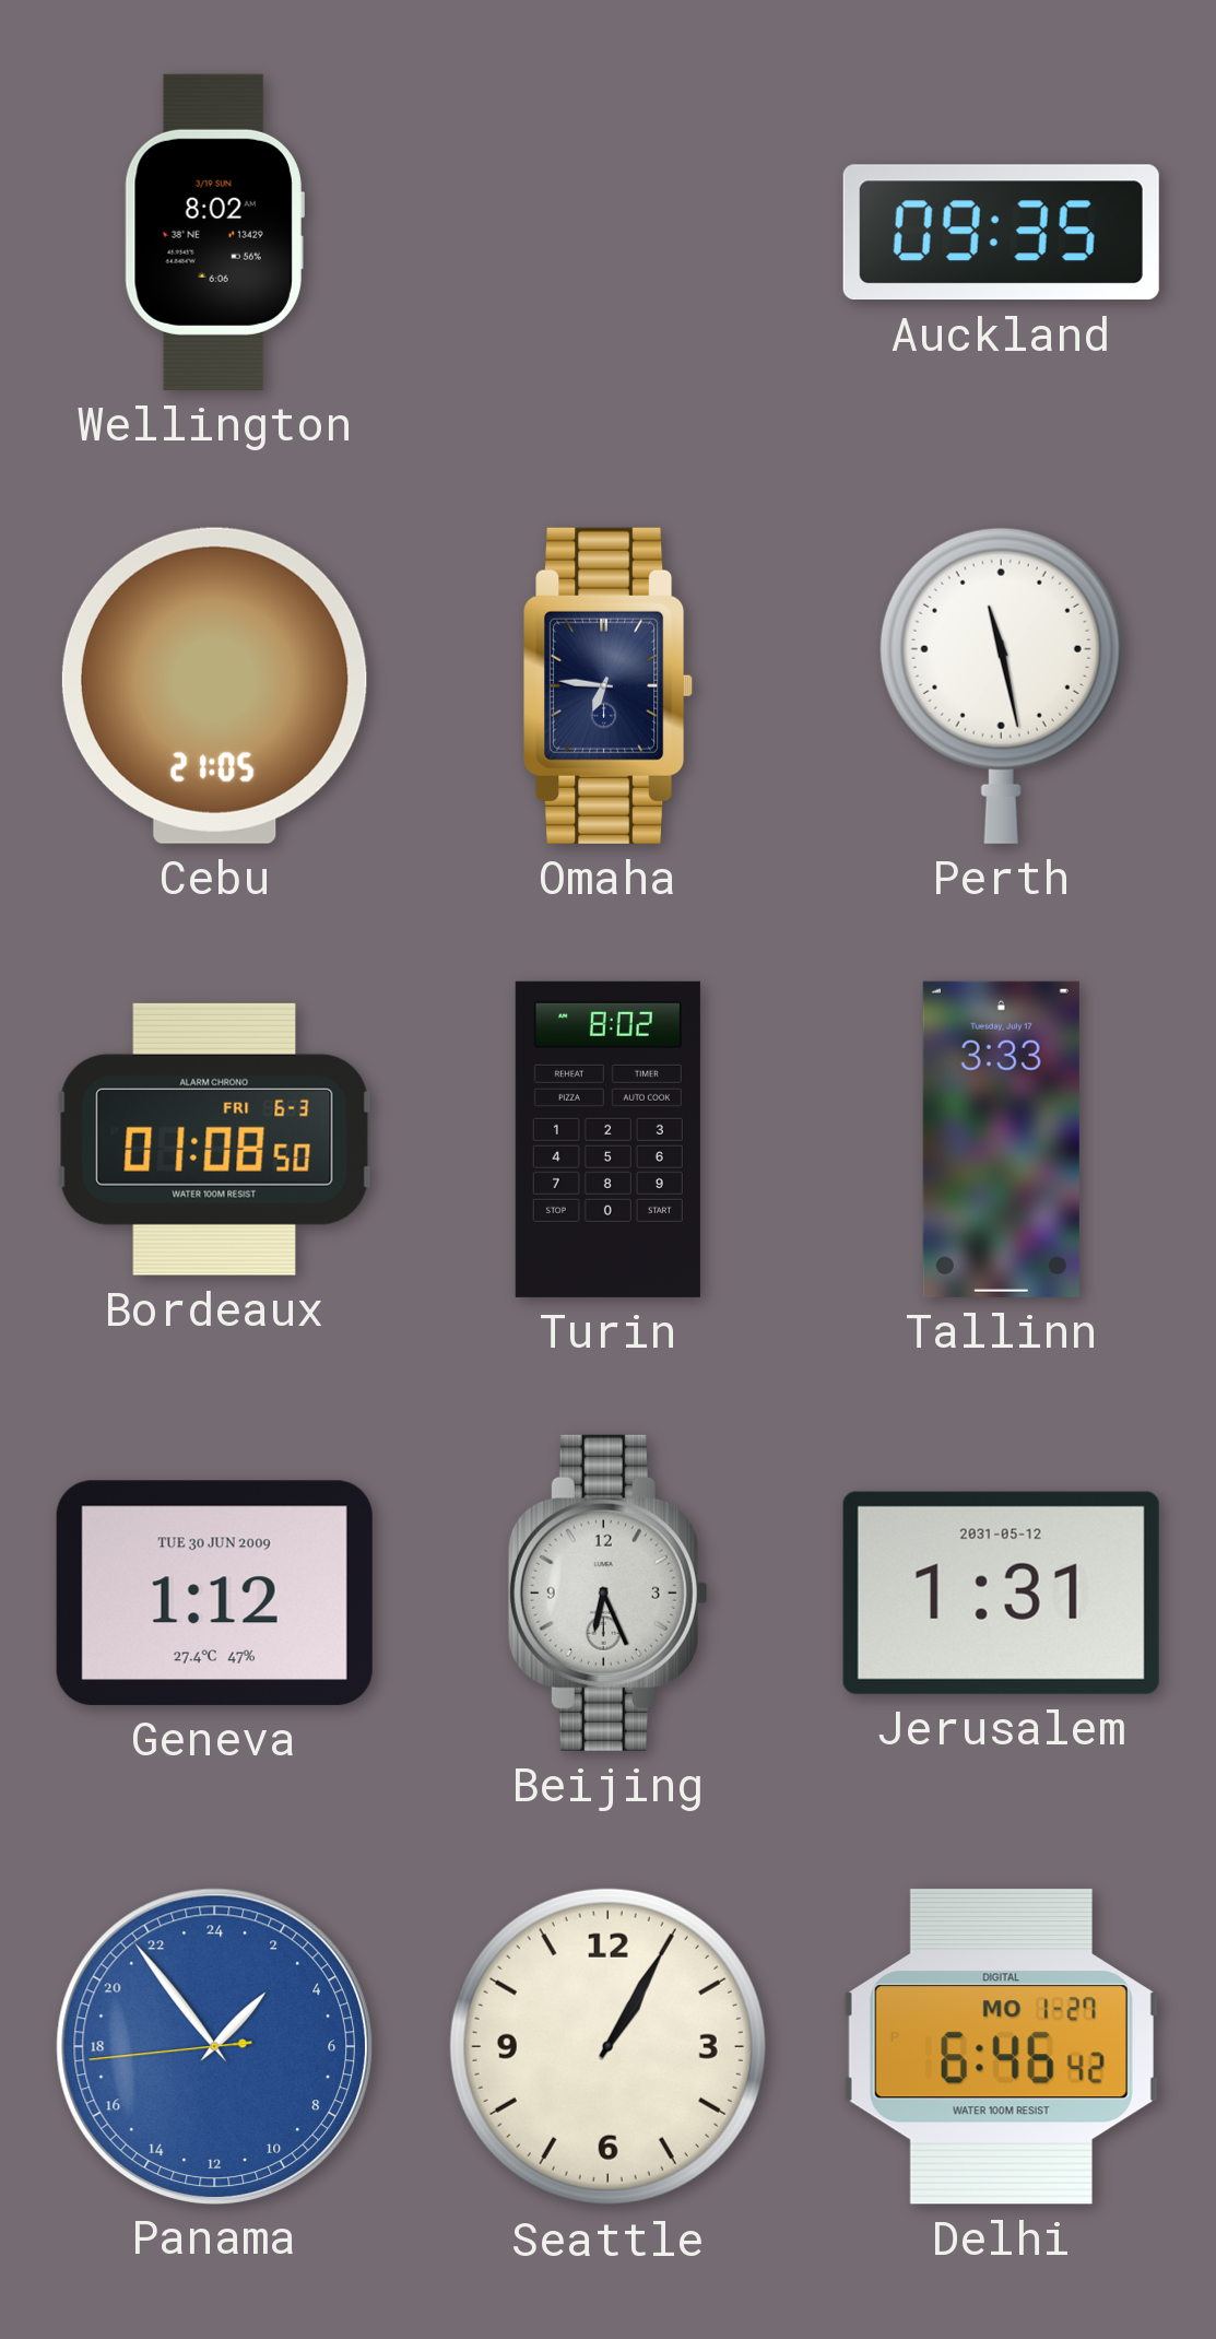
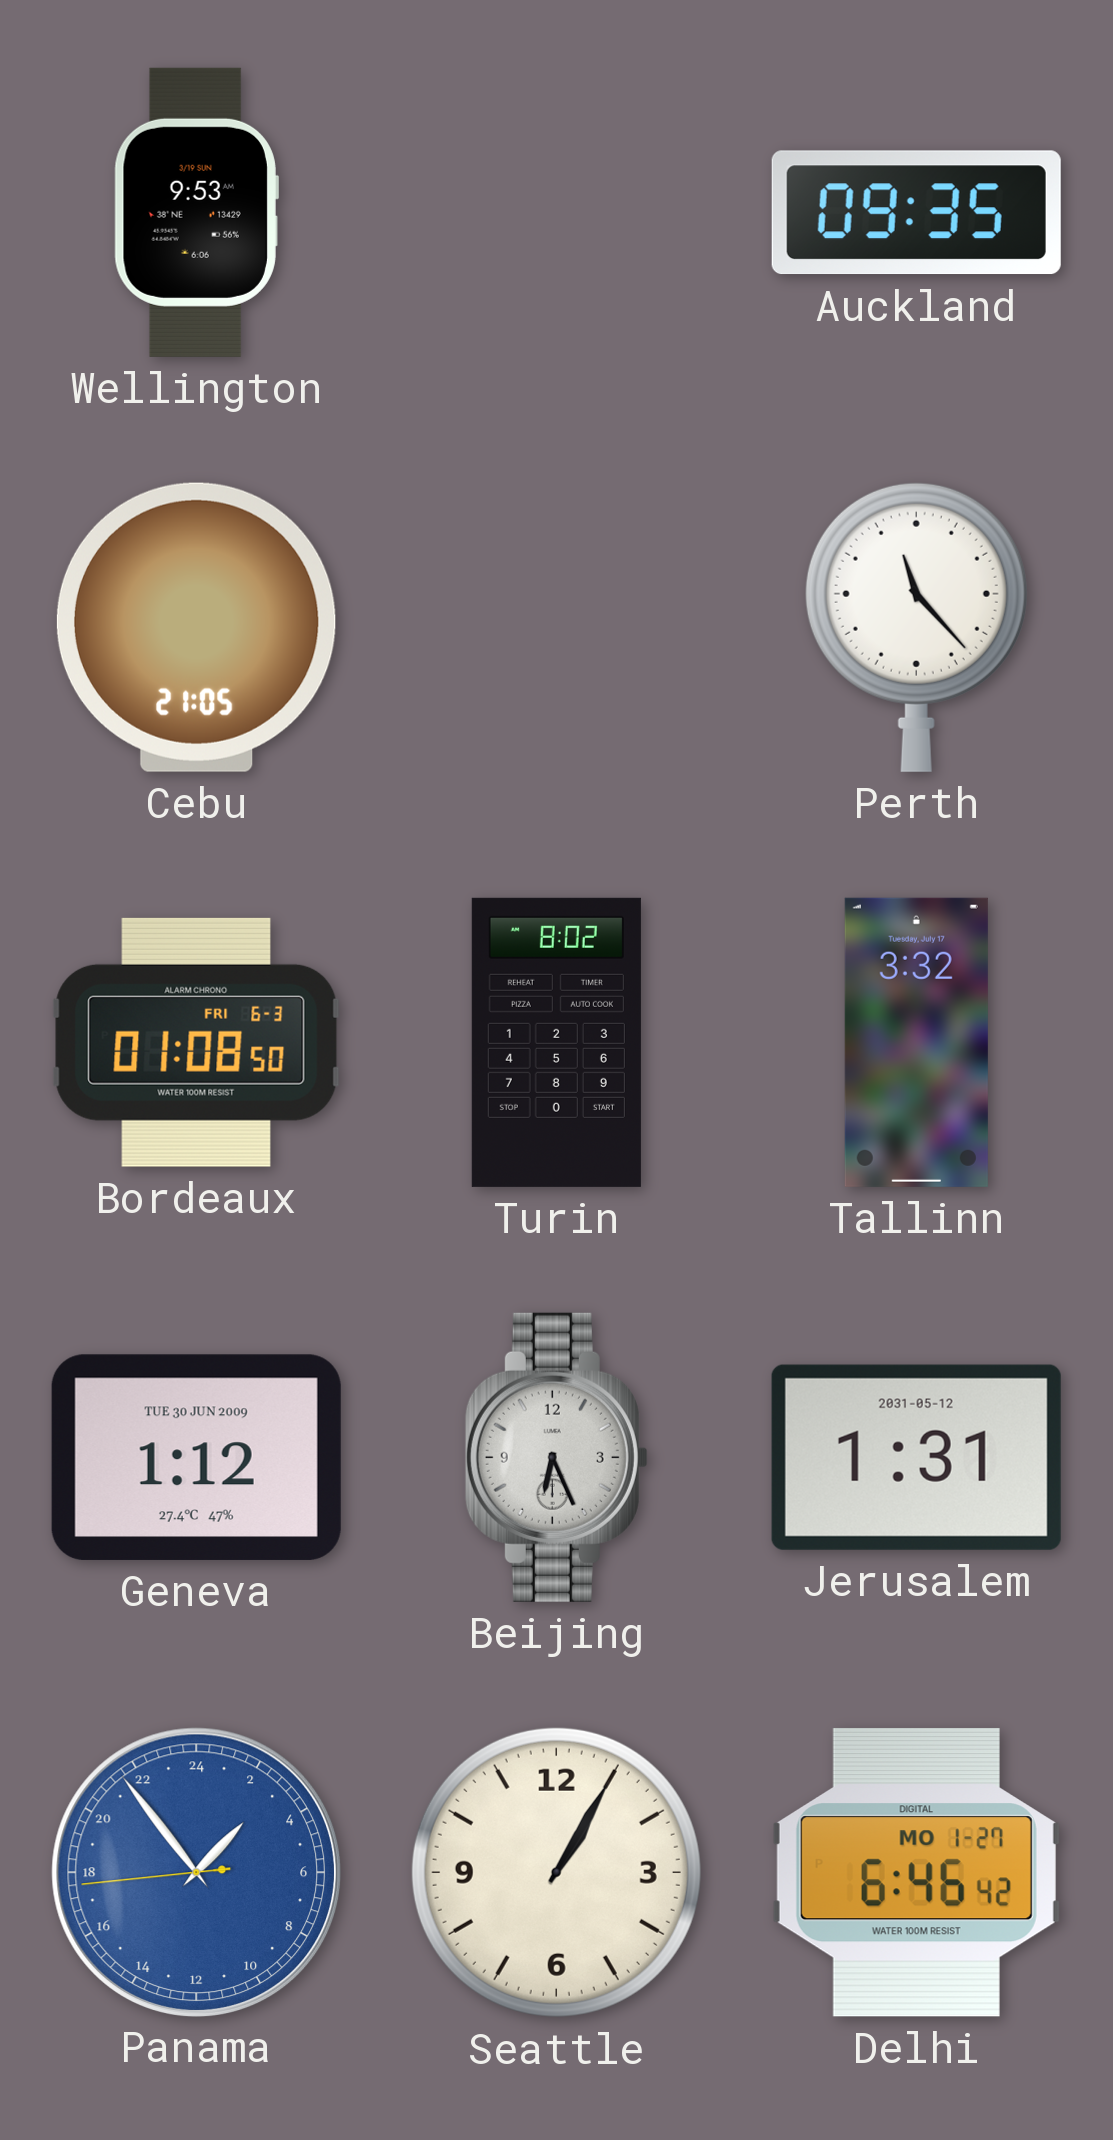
Wellington: 8:02 -> 9:53 (196, 212)
Omaha: 6:46 -> none (609, 685)
Perth: 11:28 -> 11:23 (916, 627)
Tallinn: 3:33 -> 3:32 (916, 1042)
